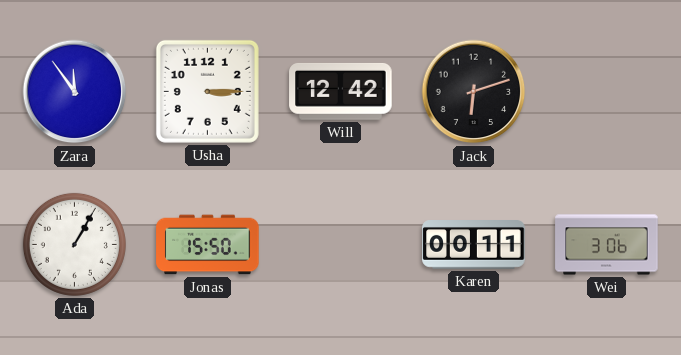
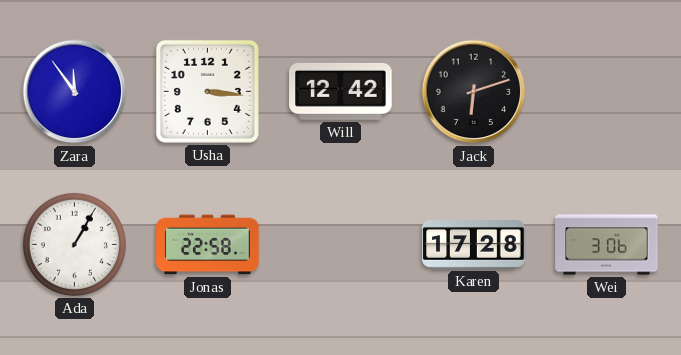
Usha: 3:15 -> 3:16 (207, 91)
Jonas: 15:50 -> 22:58 (208, 245)
Karen: 00:11 -> 17:28 (474, 245)
